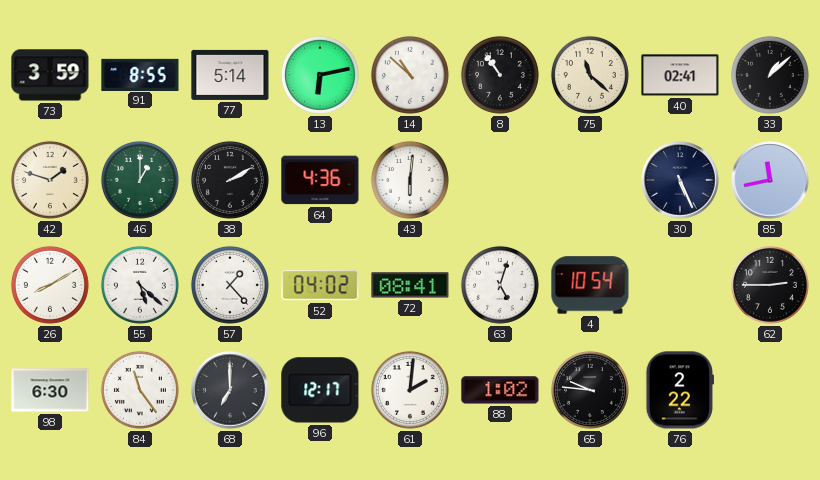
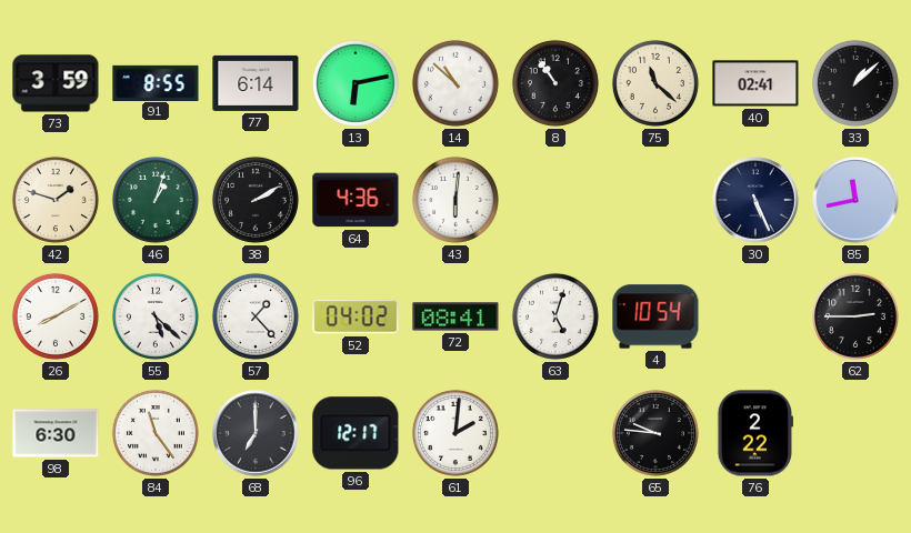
77: 5:14 -> 6:14 (256, 83)
46: 1:00 -> 1:03 (156, 200)
88: 1:02 -> none (500, 390)
